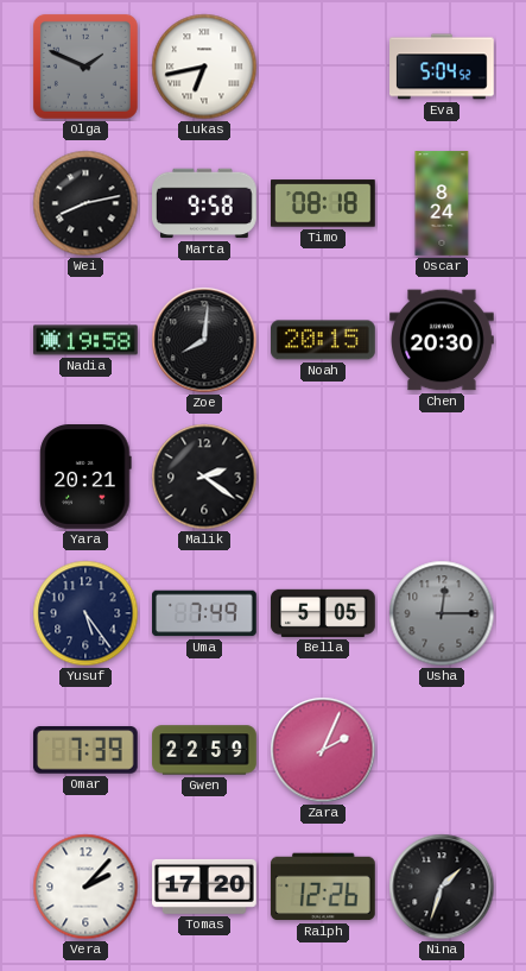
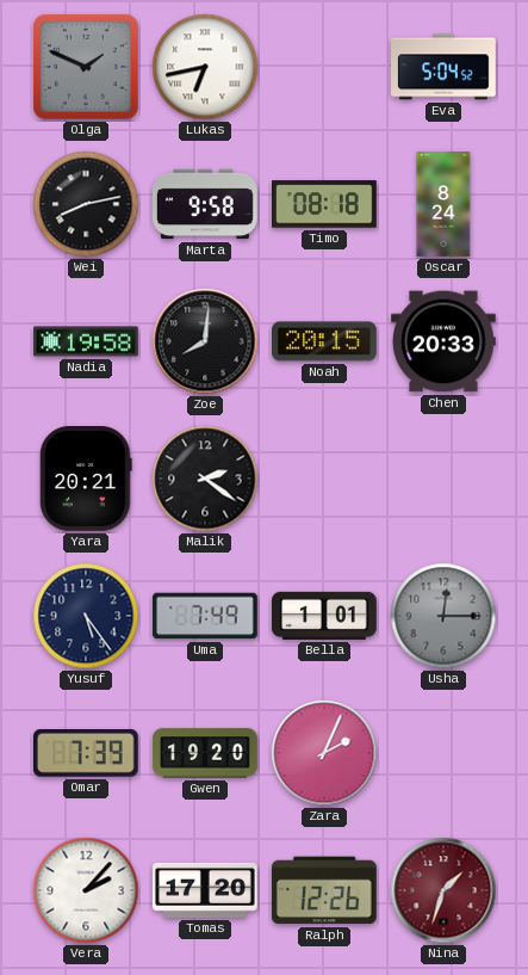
Chen: 20:30 -> 20:33 (445, 341)
Bella: 5:05 -> 1:01 (325, 616)
Gwen: 22:59 -> 19:20 (205, 753)
Nina dial: black -> burgundy (443, 890)
